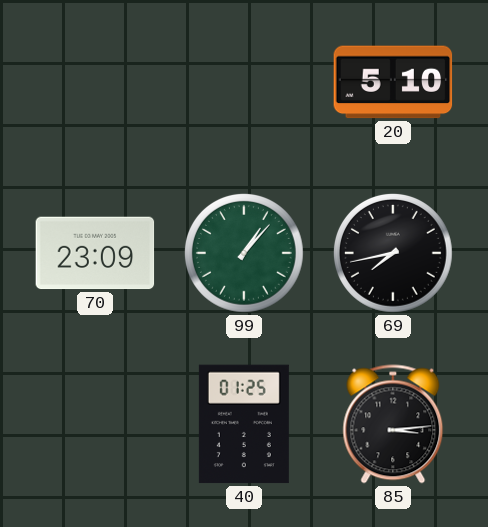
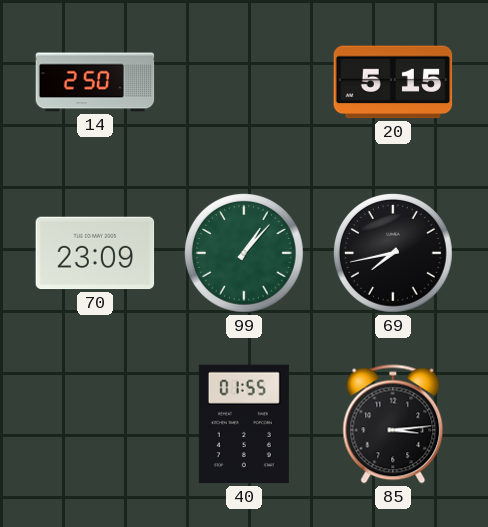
14: none -> 2:50 (95, 82)
20: 5:10 -> 5:15 (393, 82)
40: 01:25 -> 01:55 (244, 424)
